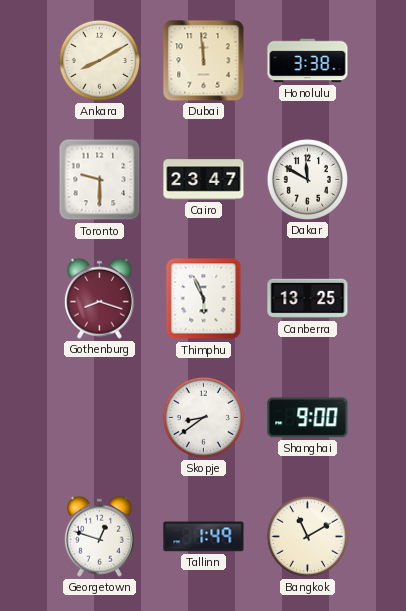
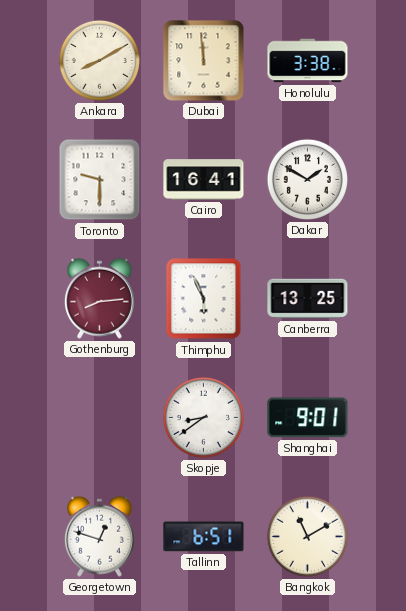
Cairo: 23:47 -> 16:41 (204, 180)
Dakar: 11:50 -> 1:50 (307, 179)
Gothenburg: 8:18 -> 8:14 (99, 298)
Shanghai: 9:00 -> 9:01 (308, 418)
Tallinn: 1:49 -> 6:51 (204, 537)
